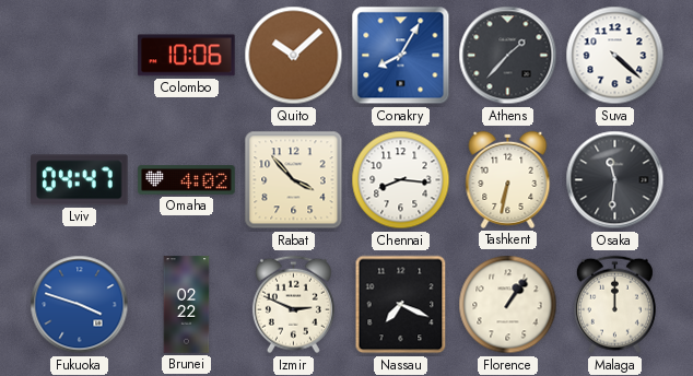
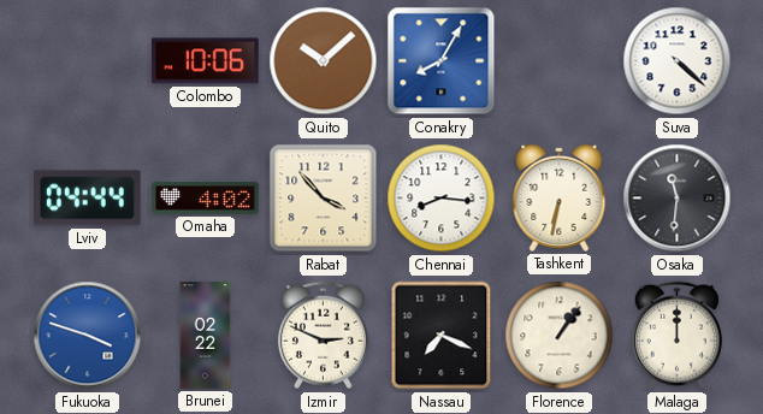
Athens: 1:37 -> none (508, 56)
Lviv: 04:47 -> 04:44 (88, 199)
